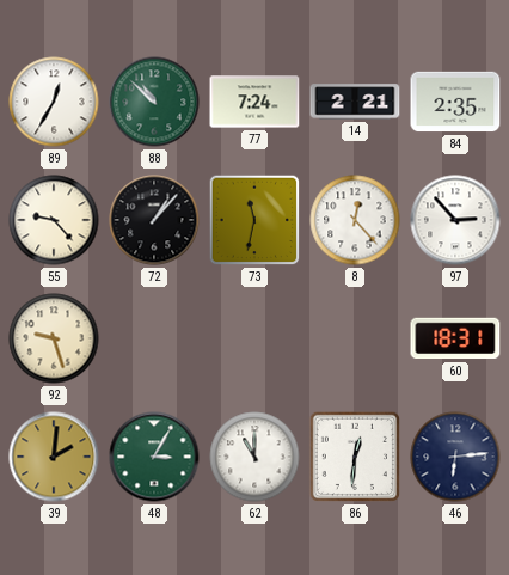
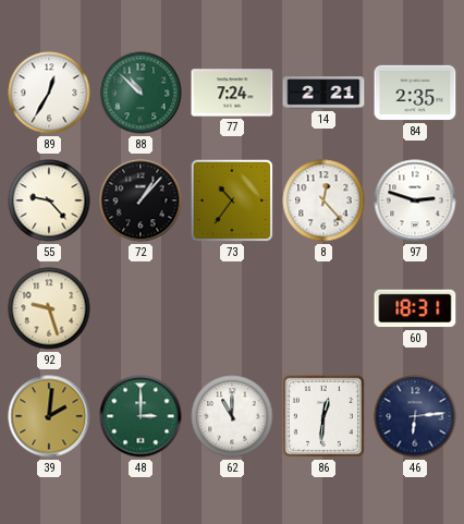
73: 11:32 -> 10:36 (232, 200)
97: 2:53 -> 2:48 (415, 200)
48: 3:05 -> 3:00 (141, 416)
